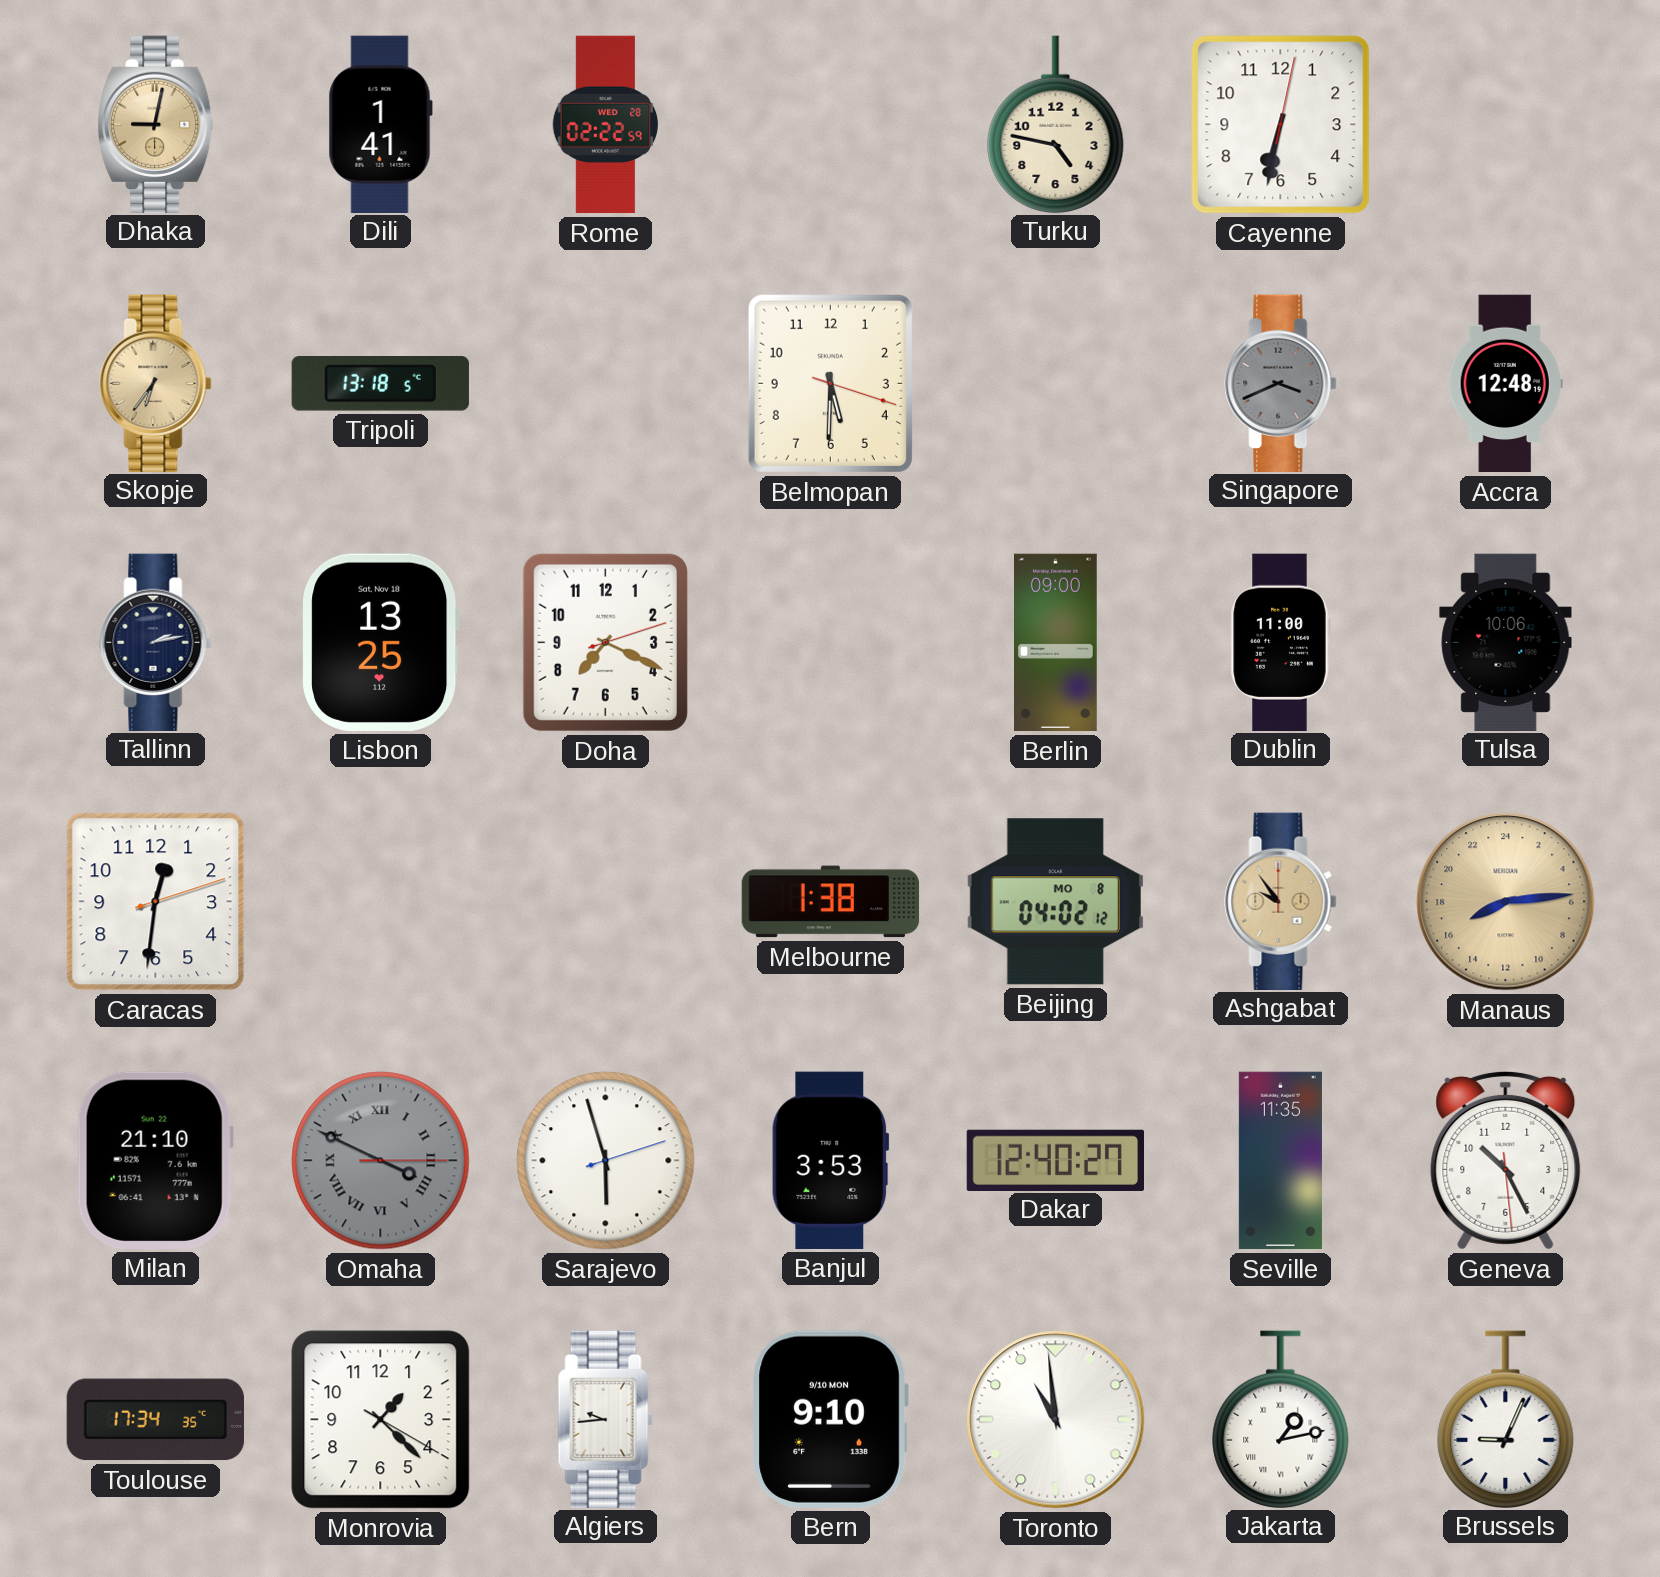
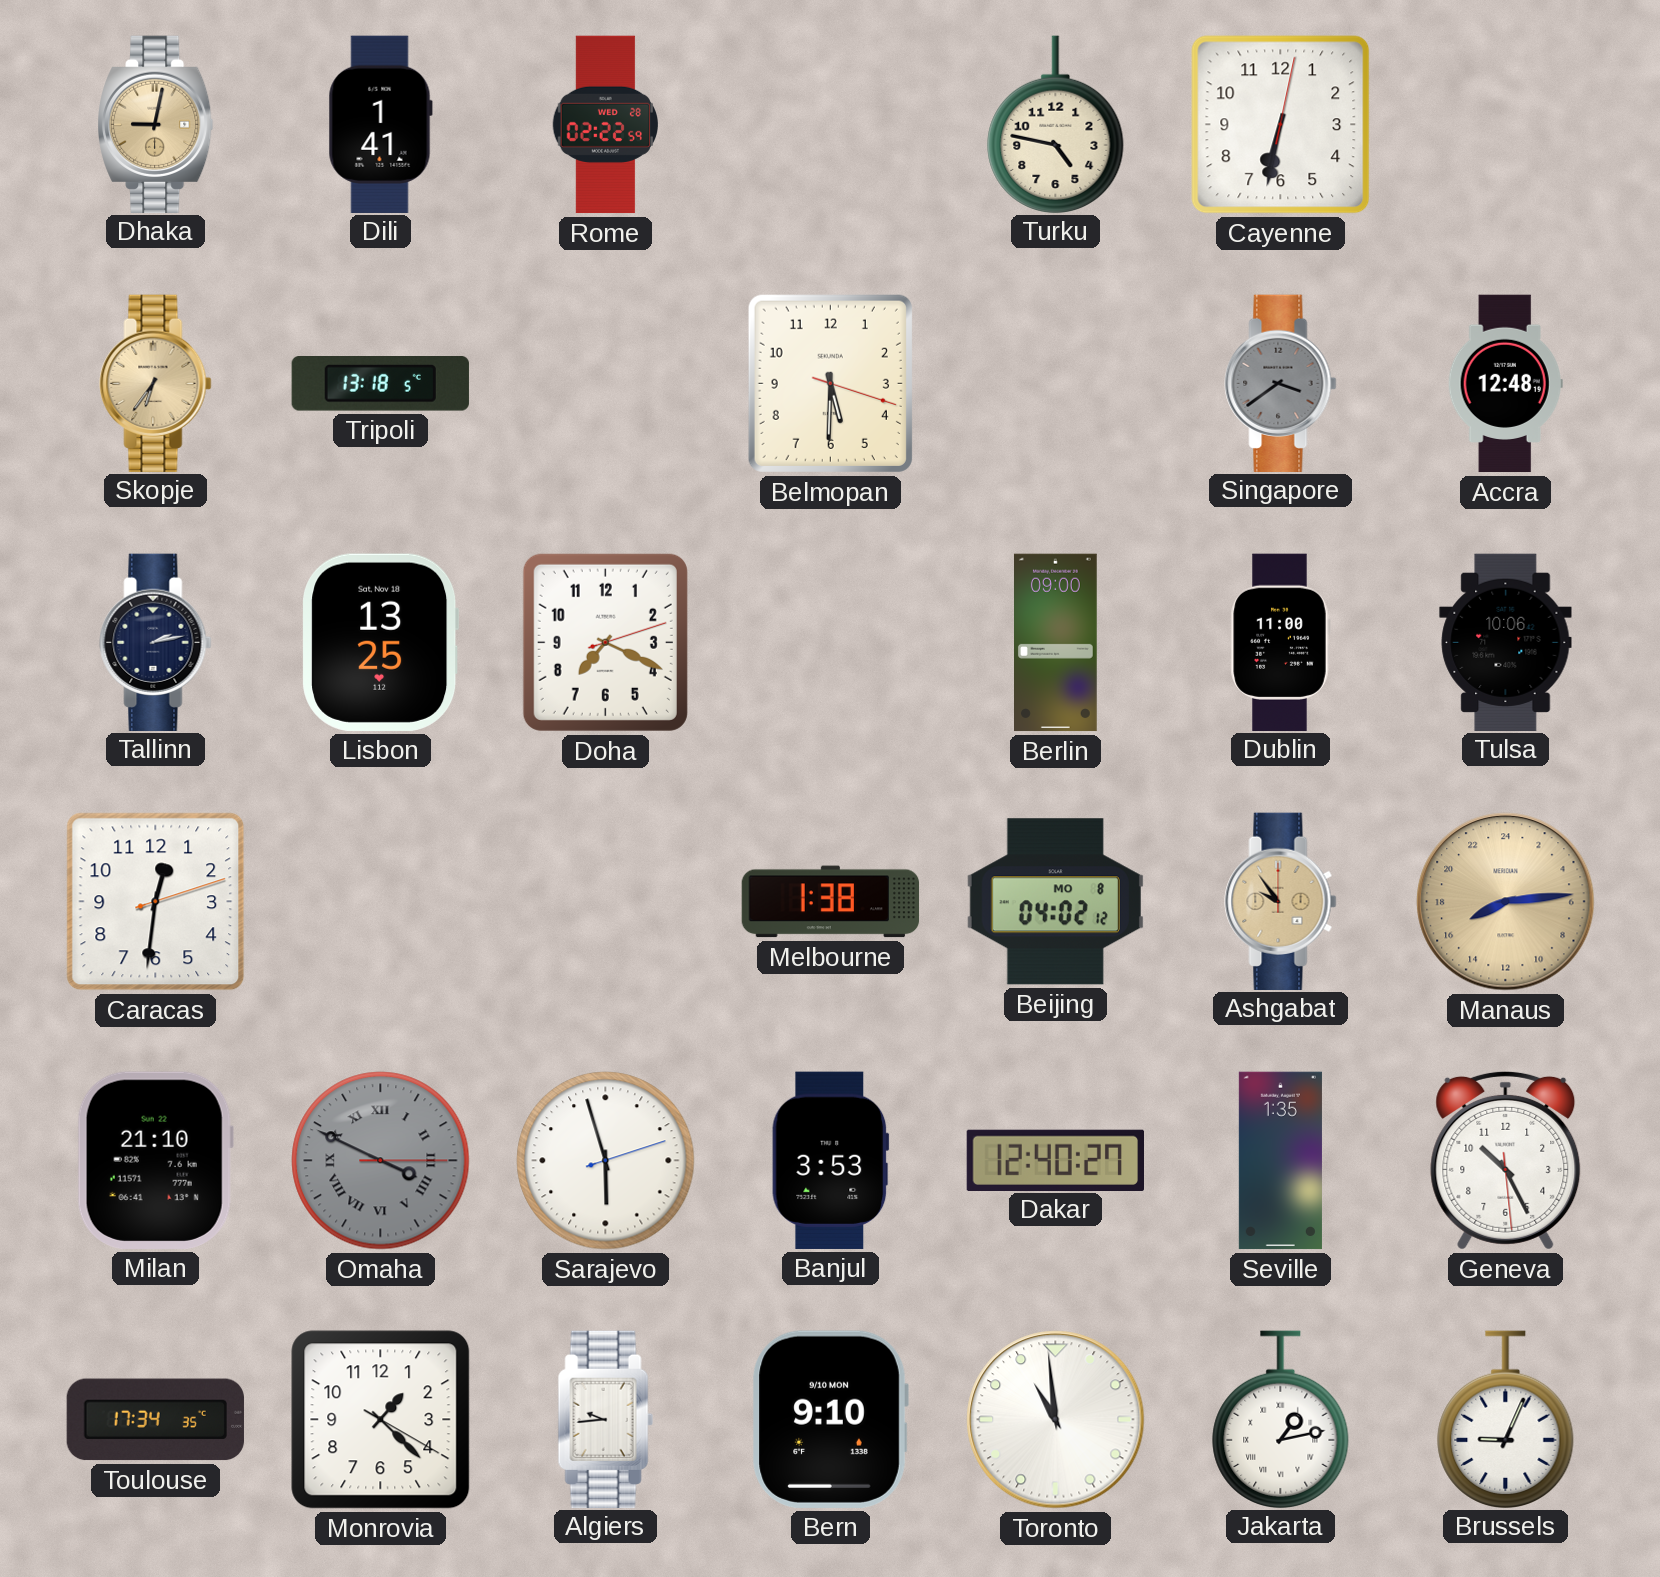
Singapore: 3:41 -> 3:39 (1281, 383)
Seville: 11:35 -> 1:35 (1280, 1161)
